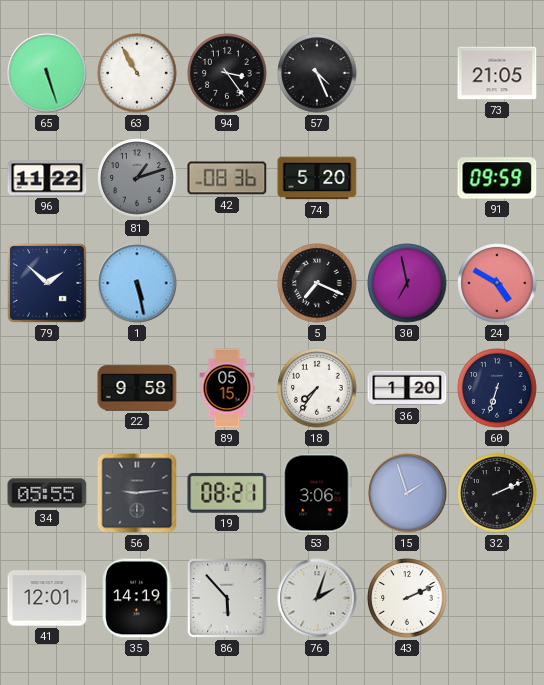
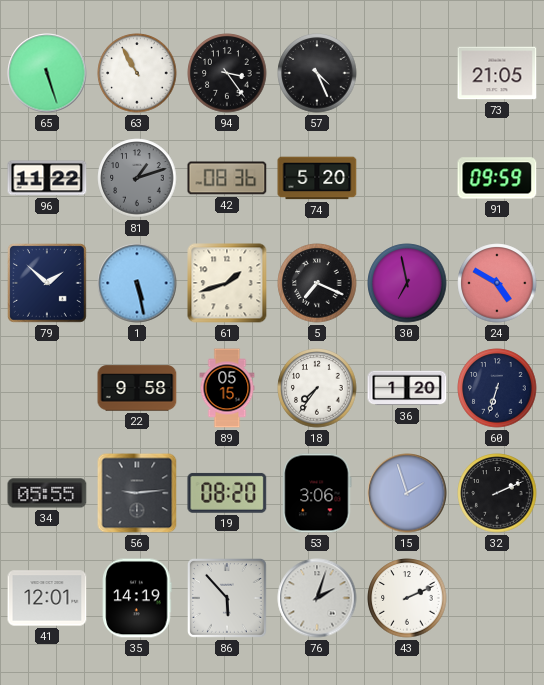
61: none -> 1:42 (227, 283)
19: 08:21 -> 08:20 (227, 493)
